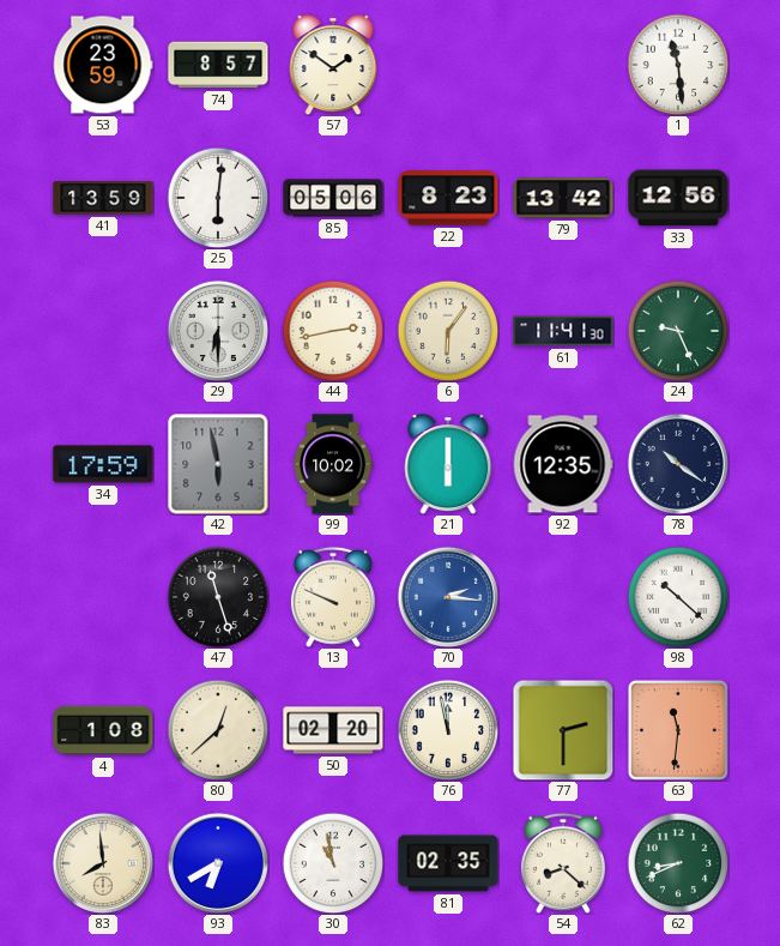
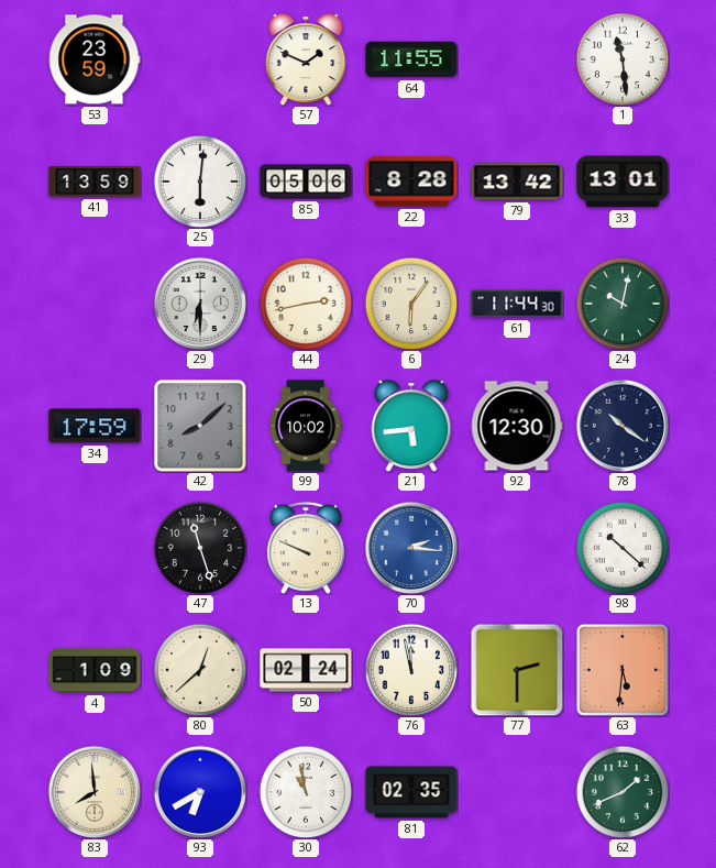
74: 8:57 -> none (218, 65)
57: 1:51 -> 1:49 (306, 59)
64: none -> 11:55 (411, 59)
22: 8:23 -> 8:28 (411, 182)
33: 12:56 -> 13:01 (623, 182)
61: 11:41 -> 11:44 (517, 304)
24: 9:26 -> 10:02 (623, 304)
42: 5:58 -> 8:08 (200, 426)
21: 6:00 -> 5:44 (411, 426)
92: 12:35 -> 12:30 (517, 426)
4: 1:08 -> 1:09 (95, 670)
50: 02:20 -> 02:24 (306, 670)
63: 11:31 -> 5:31 (623, 670)
54: 8:22 -> none (563, 863)
62: 8:41 -> 1:41 (623, 792)
